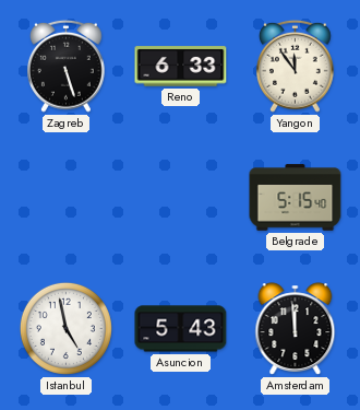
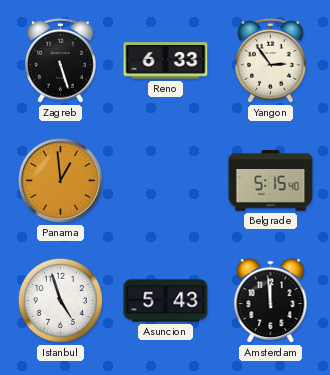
Yangon: 11:54 -> 2:54 (271, 60)
Panama: none -> 12:59 (60, 180)
Istanbul: 4:58 -> 4:57 (60, 300)
